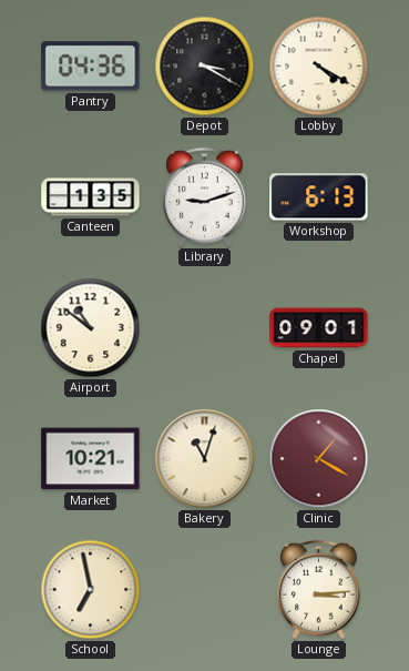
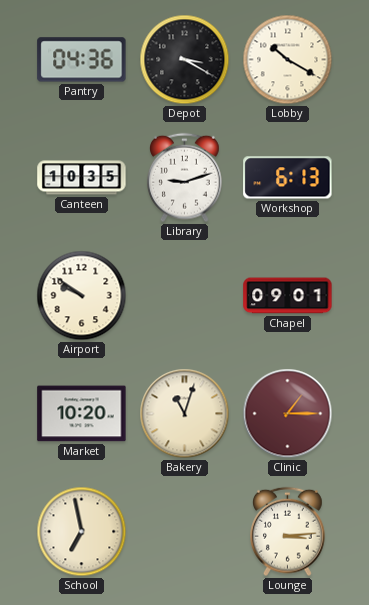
Lobby: 4:20 -> 10:20 (288, 60)
Canteen: 1:35 -> 10:35 (82, 178)
Airport: 10:51 -> 9:51 (82, 296)
Market: 10:21 -> 10:20 (82, 414)
Clinic: 1:20 -> 1:15 (288, 414)
